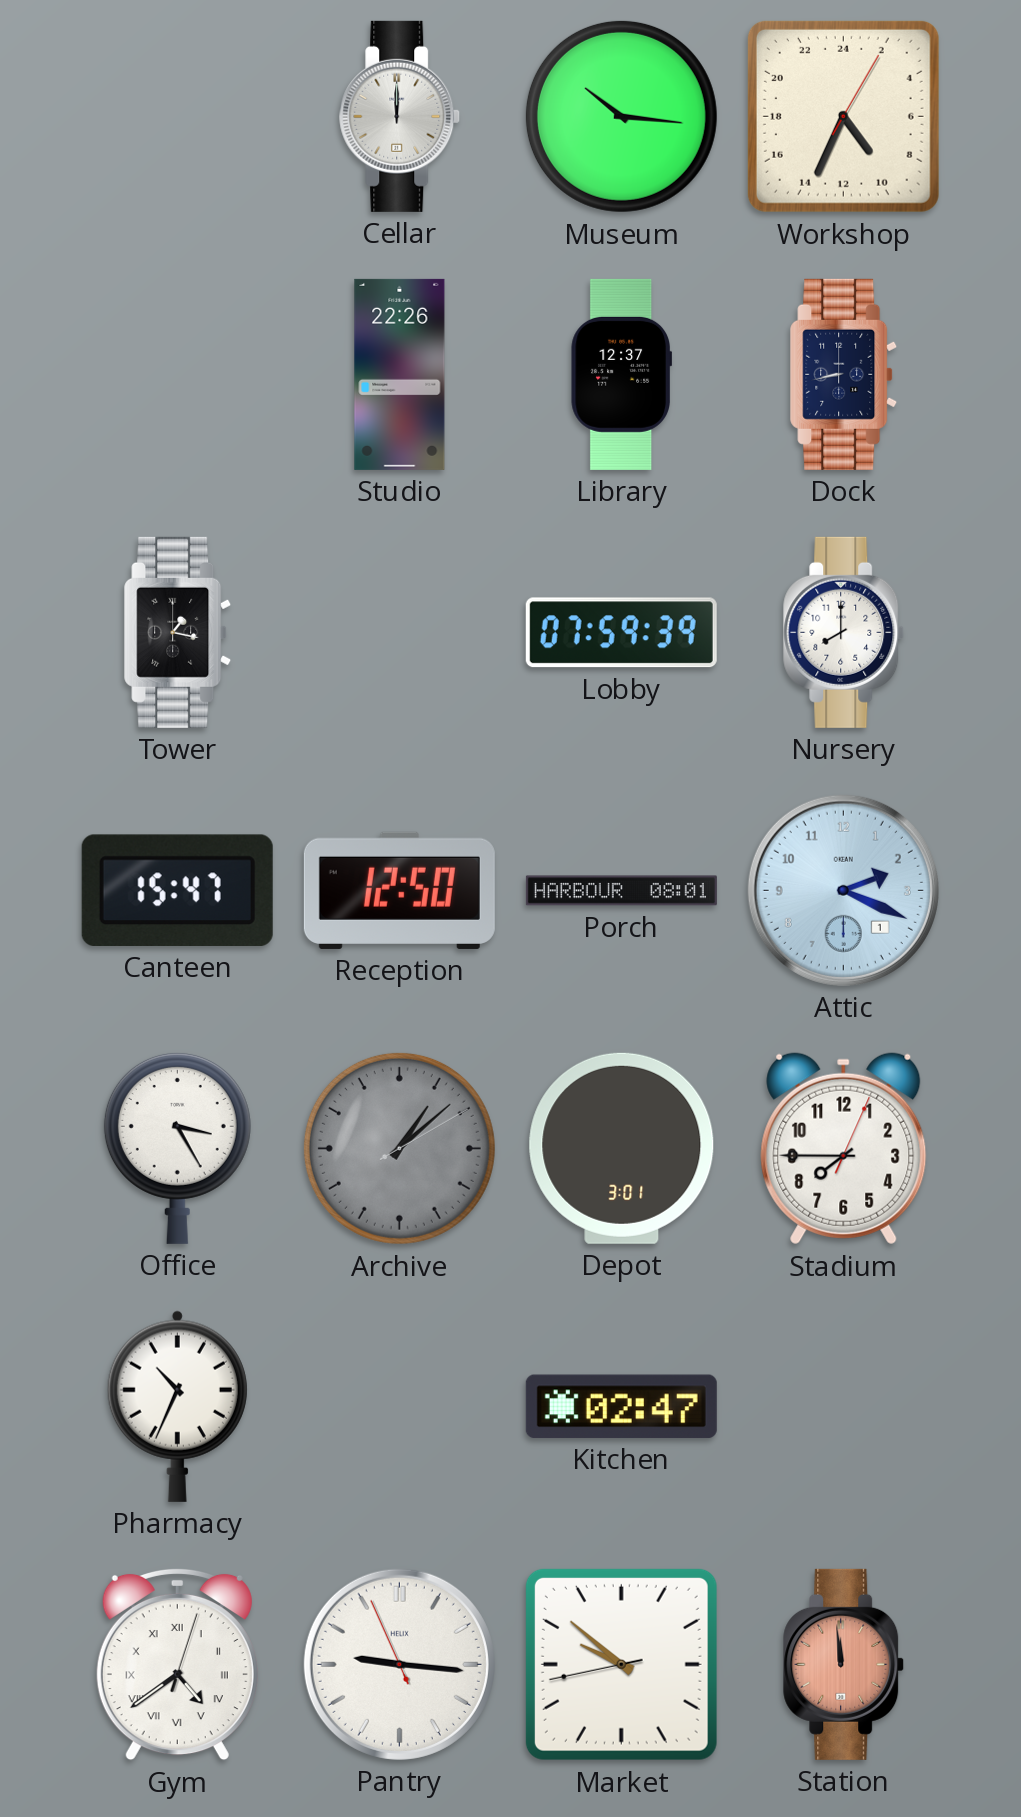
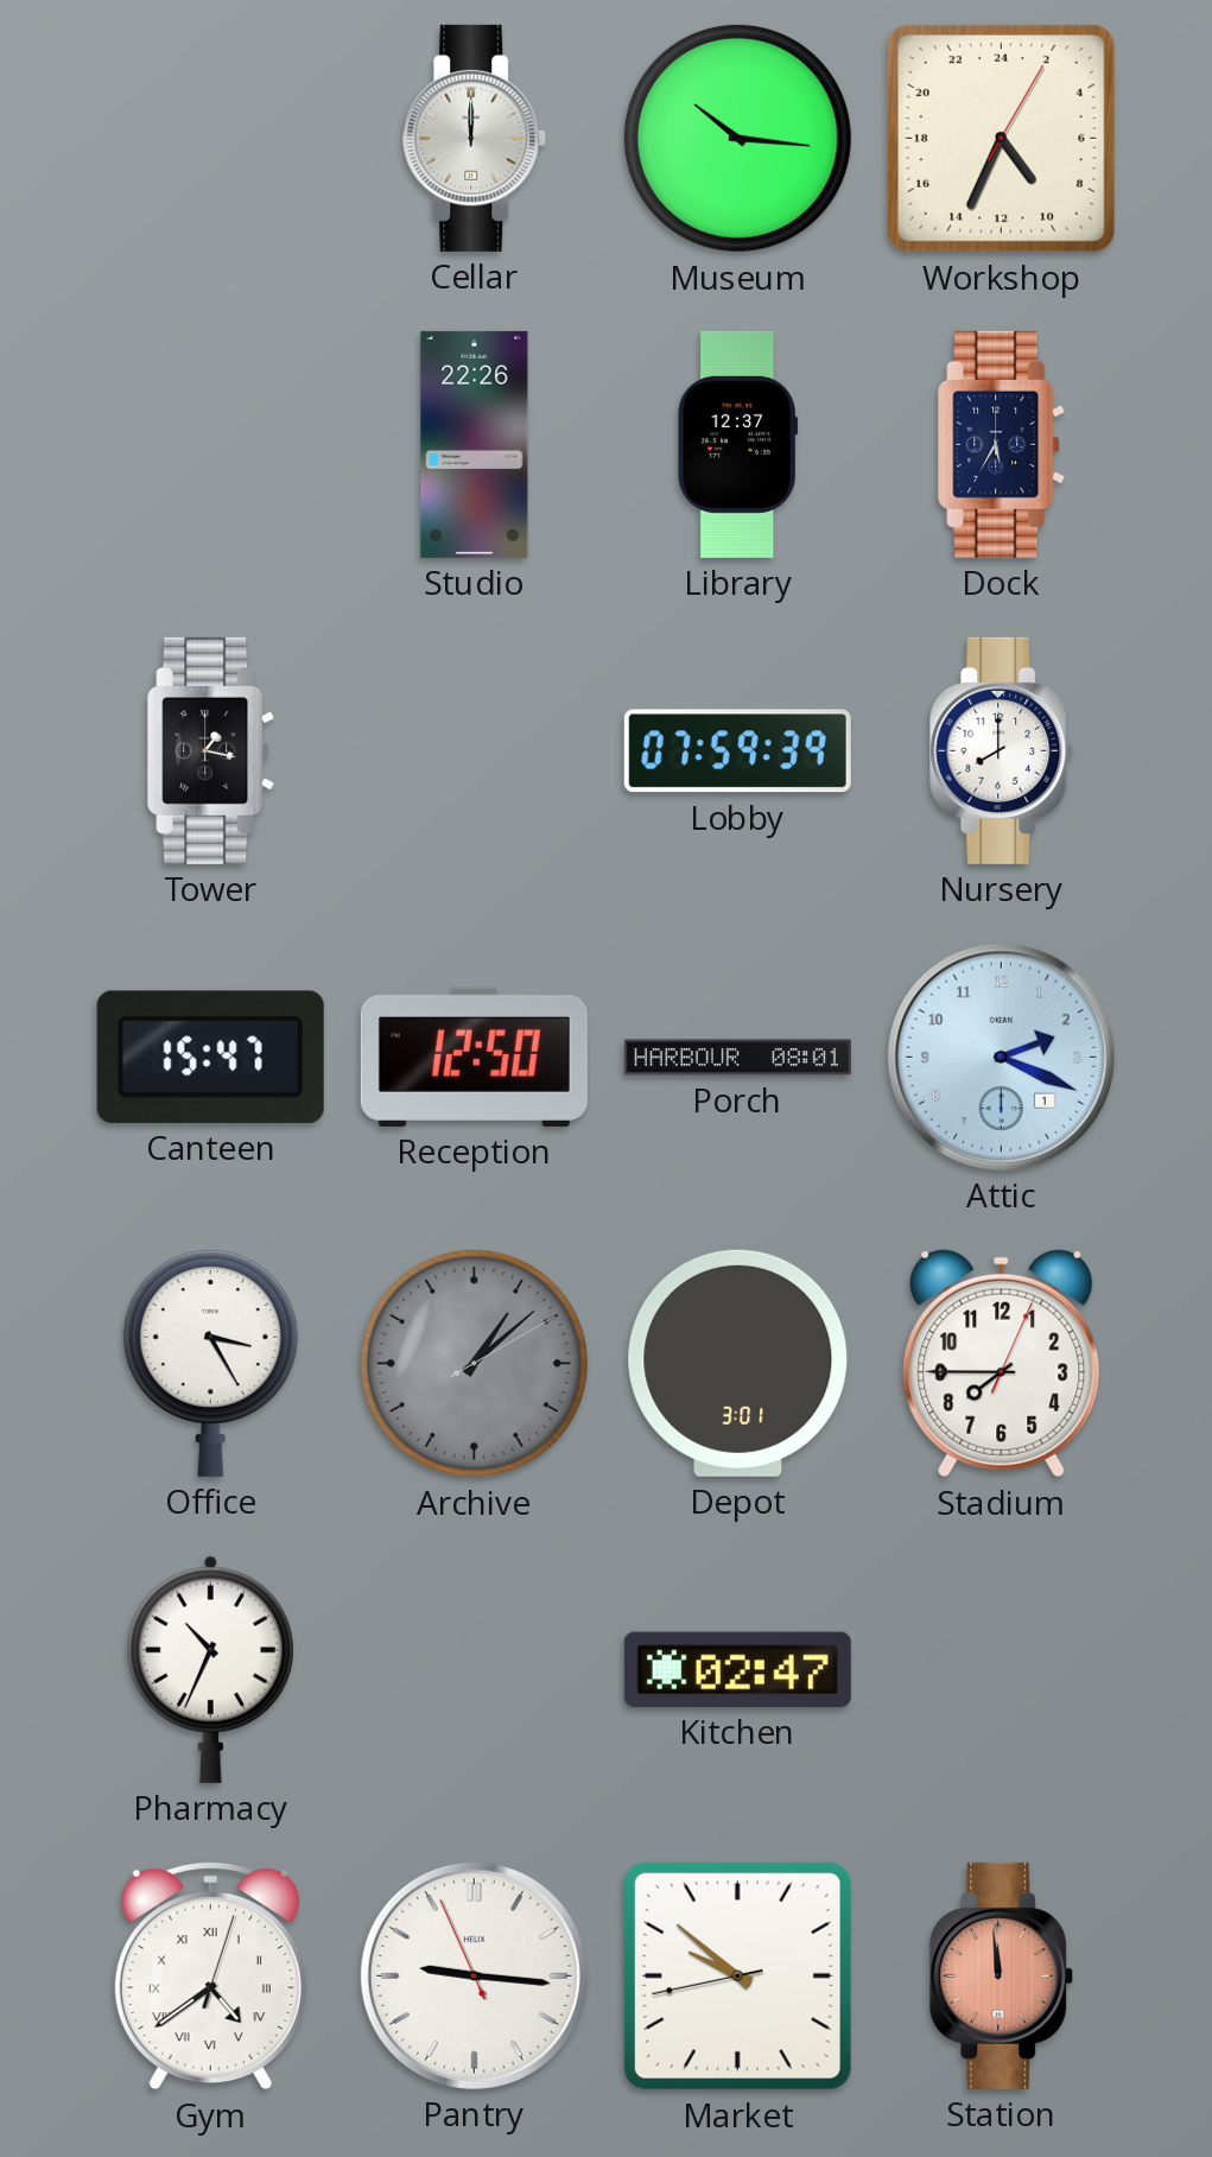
Dock: 8:43 -> 5:35 (1002, 444)
